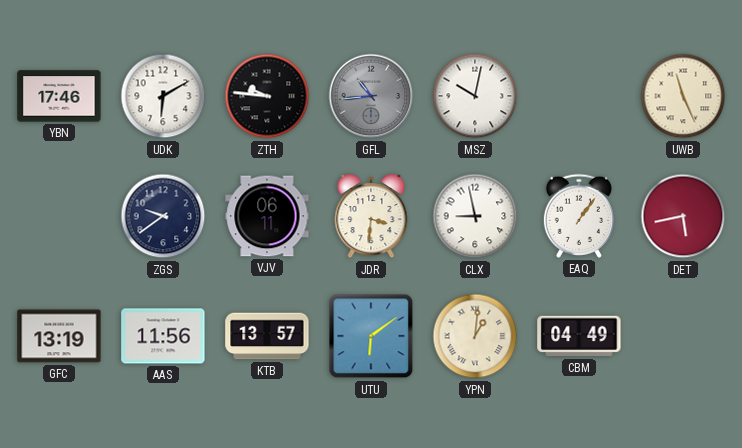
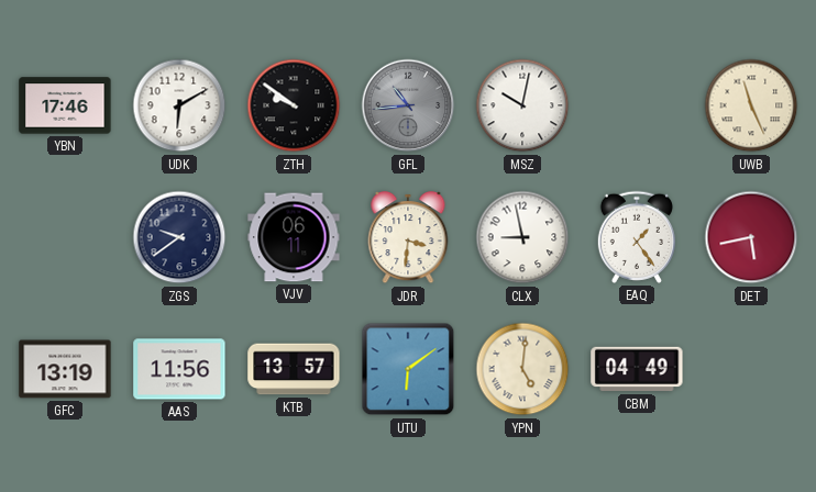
ZTH: 9:46 -> 9:51 (294, 105)
EAQ: 1:06 -> 1:24 (637, 237)
YPN: 1:01 -> 5:01 (522, 369)
